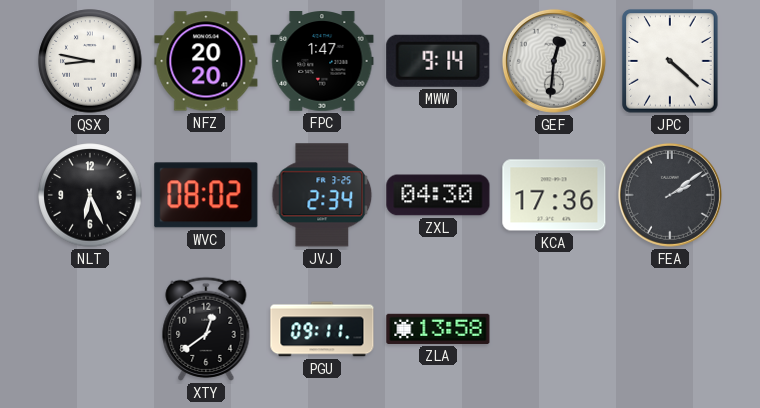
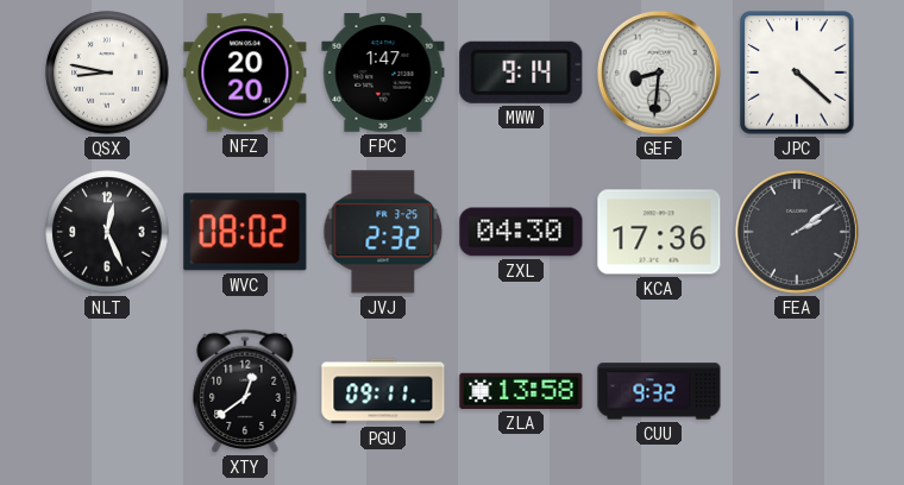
GEF: 12:31 -> 8:31 (659, 73)
NLT: 6:26 -> 12:26 (107, 232)
JVJ: 2:34 -> 2:32 (383, 232)
CUU: none -> 9:32 (659, 391)
